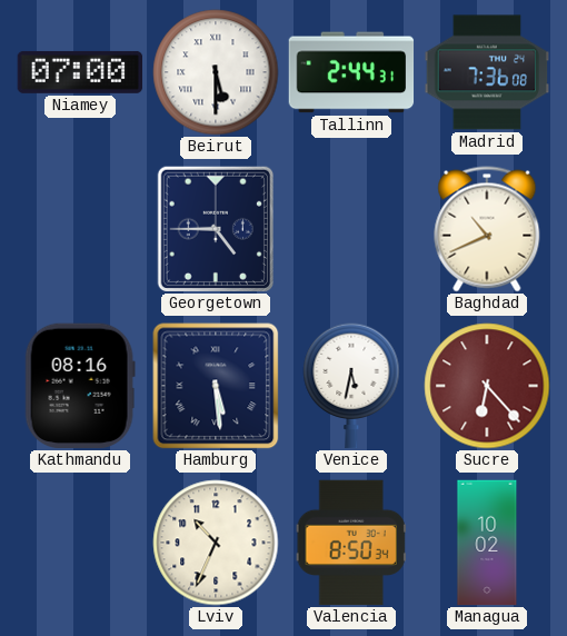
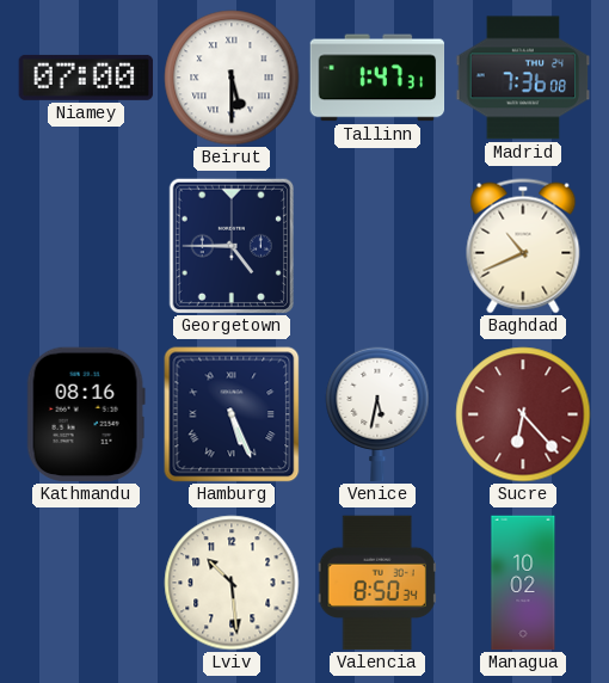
Tallinn: 2:44 -> 1:47 (377, 78)
Hamburg: 5:29 -> 5:26 (232, 414)
Lviv: 10:34 -> 10:29 (232, 583)
